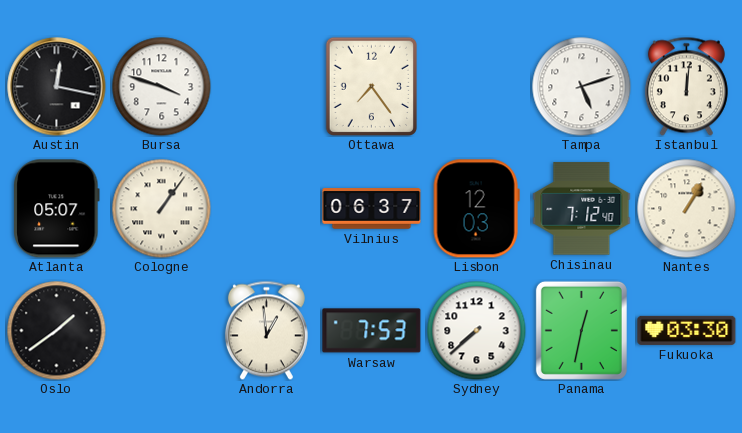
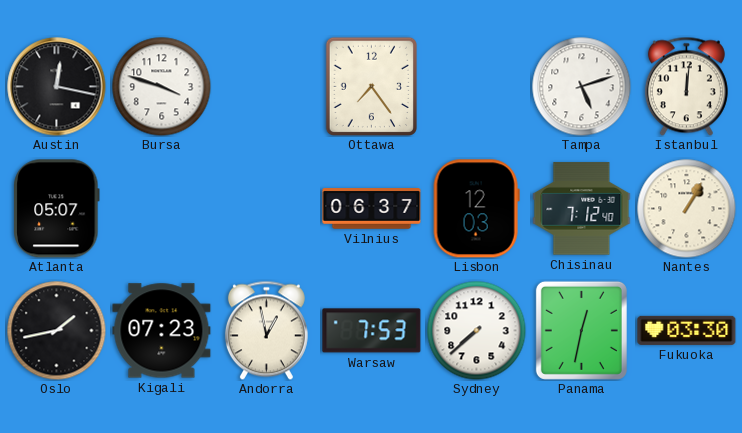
Cologne: 1:06 -> none (162, 209)
Oslo: 1:39 -> 1:43 (57, 331)
Kigali: none -> 07:23 (162, 331)
Andorra: 12:59 -> 12:58 (266, 330)
